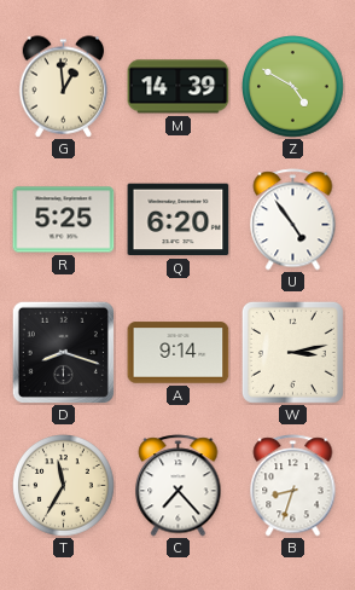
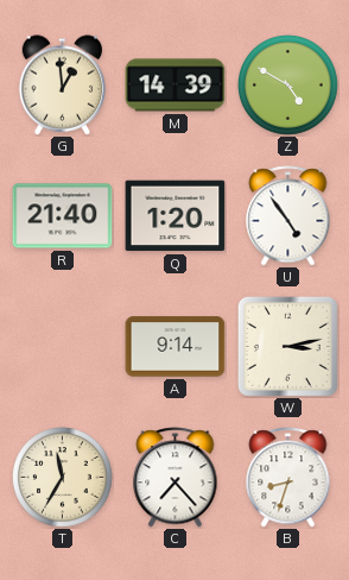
R: 5:25 -> 21:40 (63, 216)
Q: 6:20 -> 1:20 (176, 216)
D: 8:18 -> none (63, 352)
